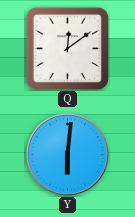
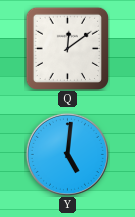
Y: 6:01 -> 5:01 (67, 154)
